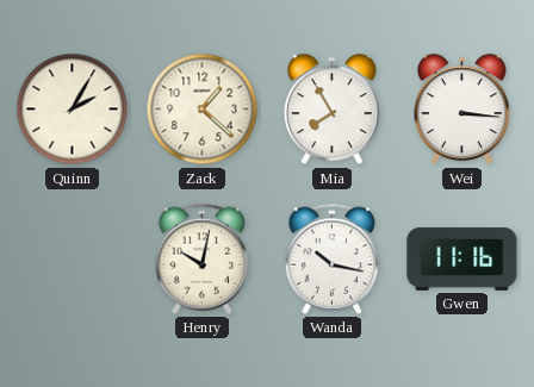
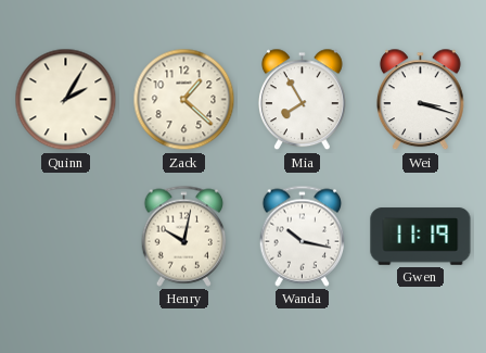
Wei: 3:16 -> 3:18 (420, 100)
Gwen: 11:16 -> 11:19 (421, 237)
